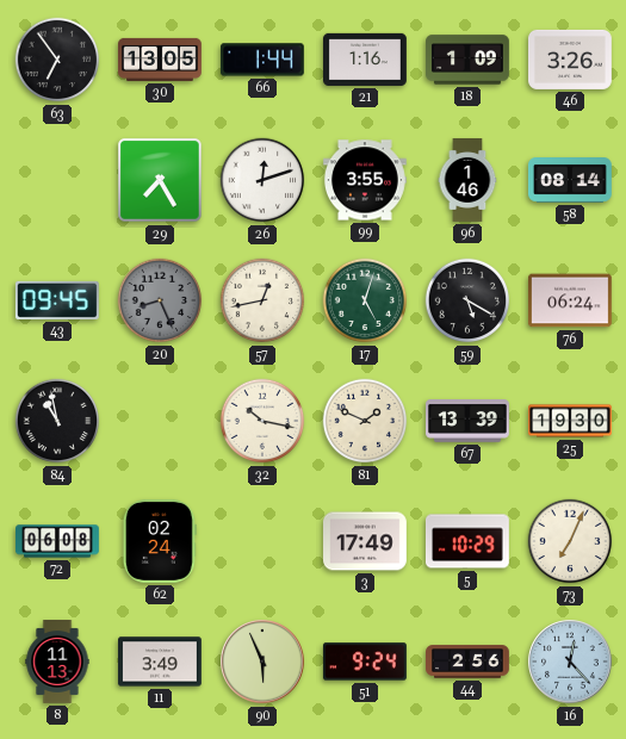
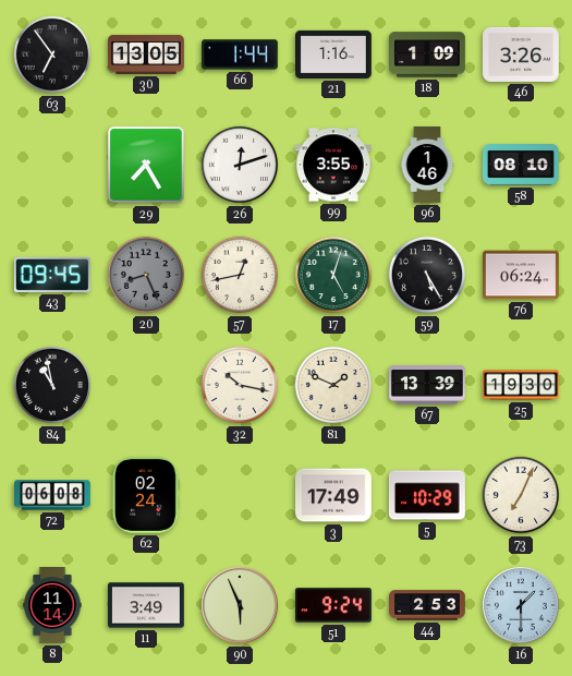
58: 08:14 -> 08:10 (521, 166)
59: 5:20 -> 5:25 (427, 275)
8: 11:13 -> 11:14 (52, 606)
44: 2:56 -> 2:53 (428, 605)
16: 12:23 -> 1:30 (521, 605)
